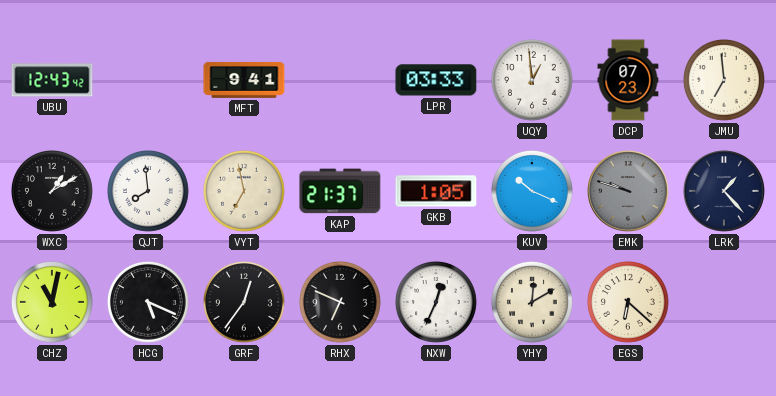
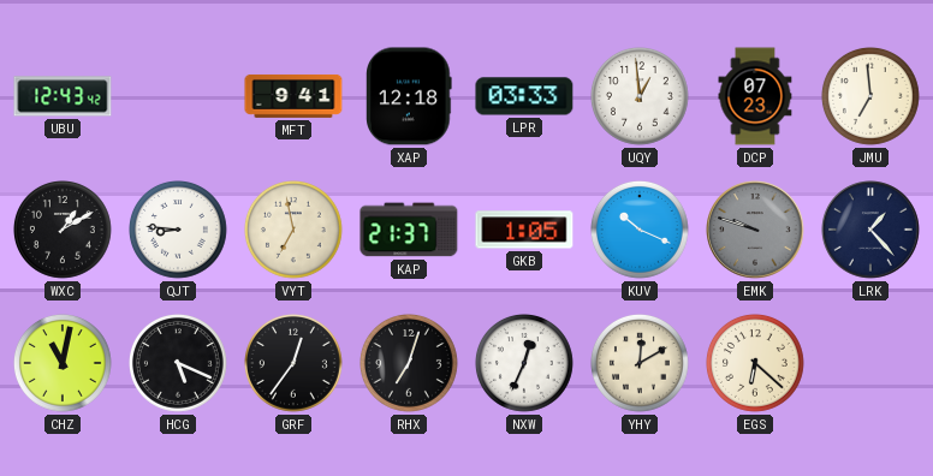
XAP: none -> 12:18 (409, 96)
QJT: 7:59 -> 8:46 (179, 231)
RHX: 6:49 -> 7:03 (410, 364)
